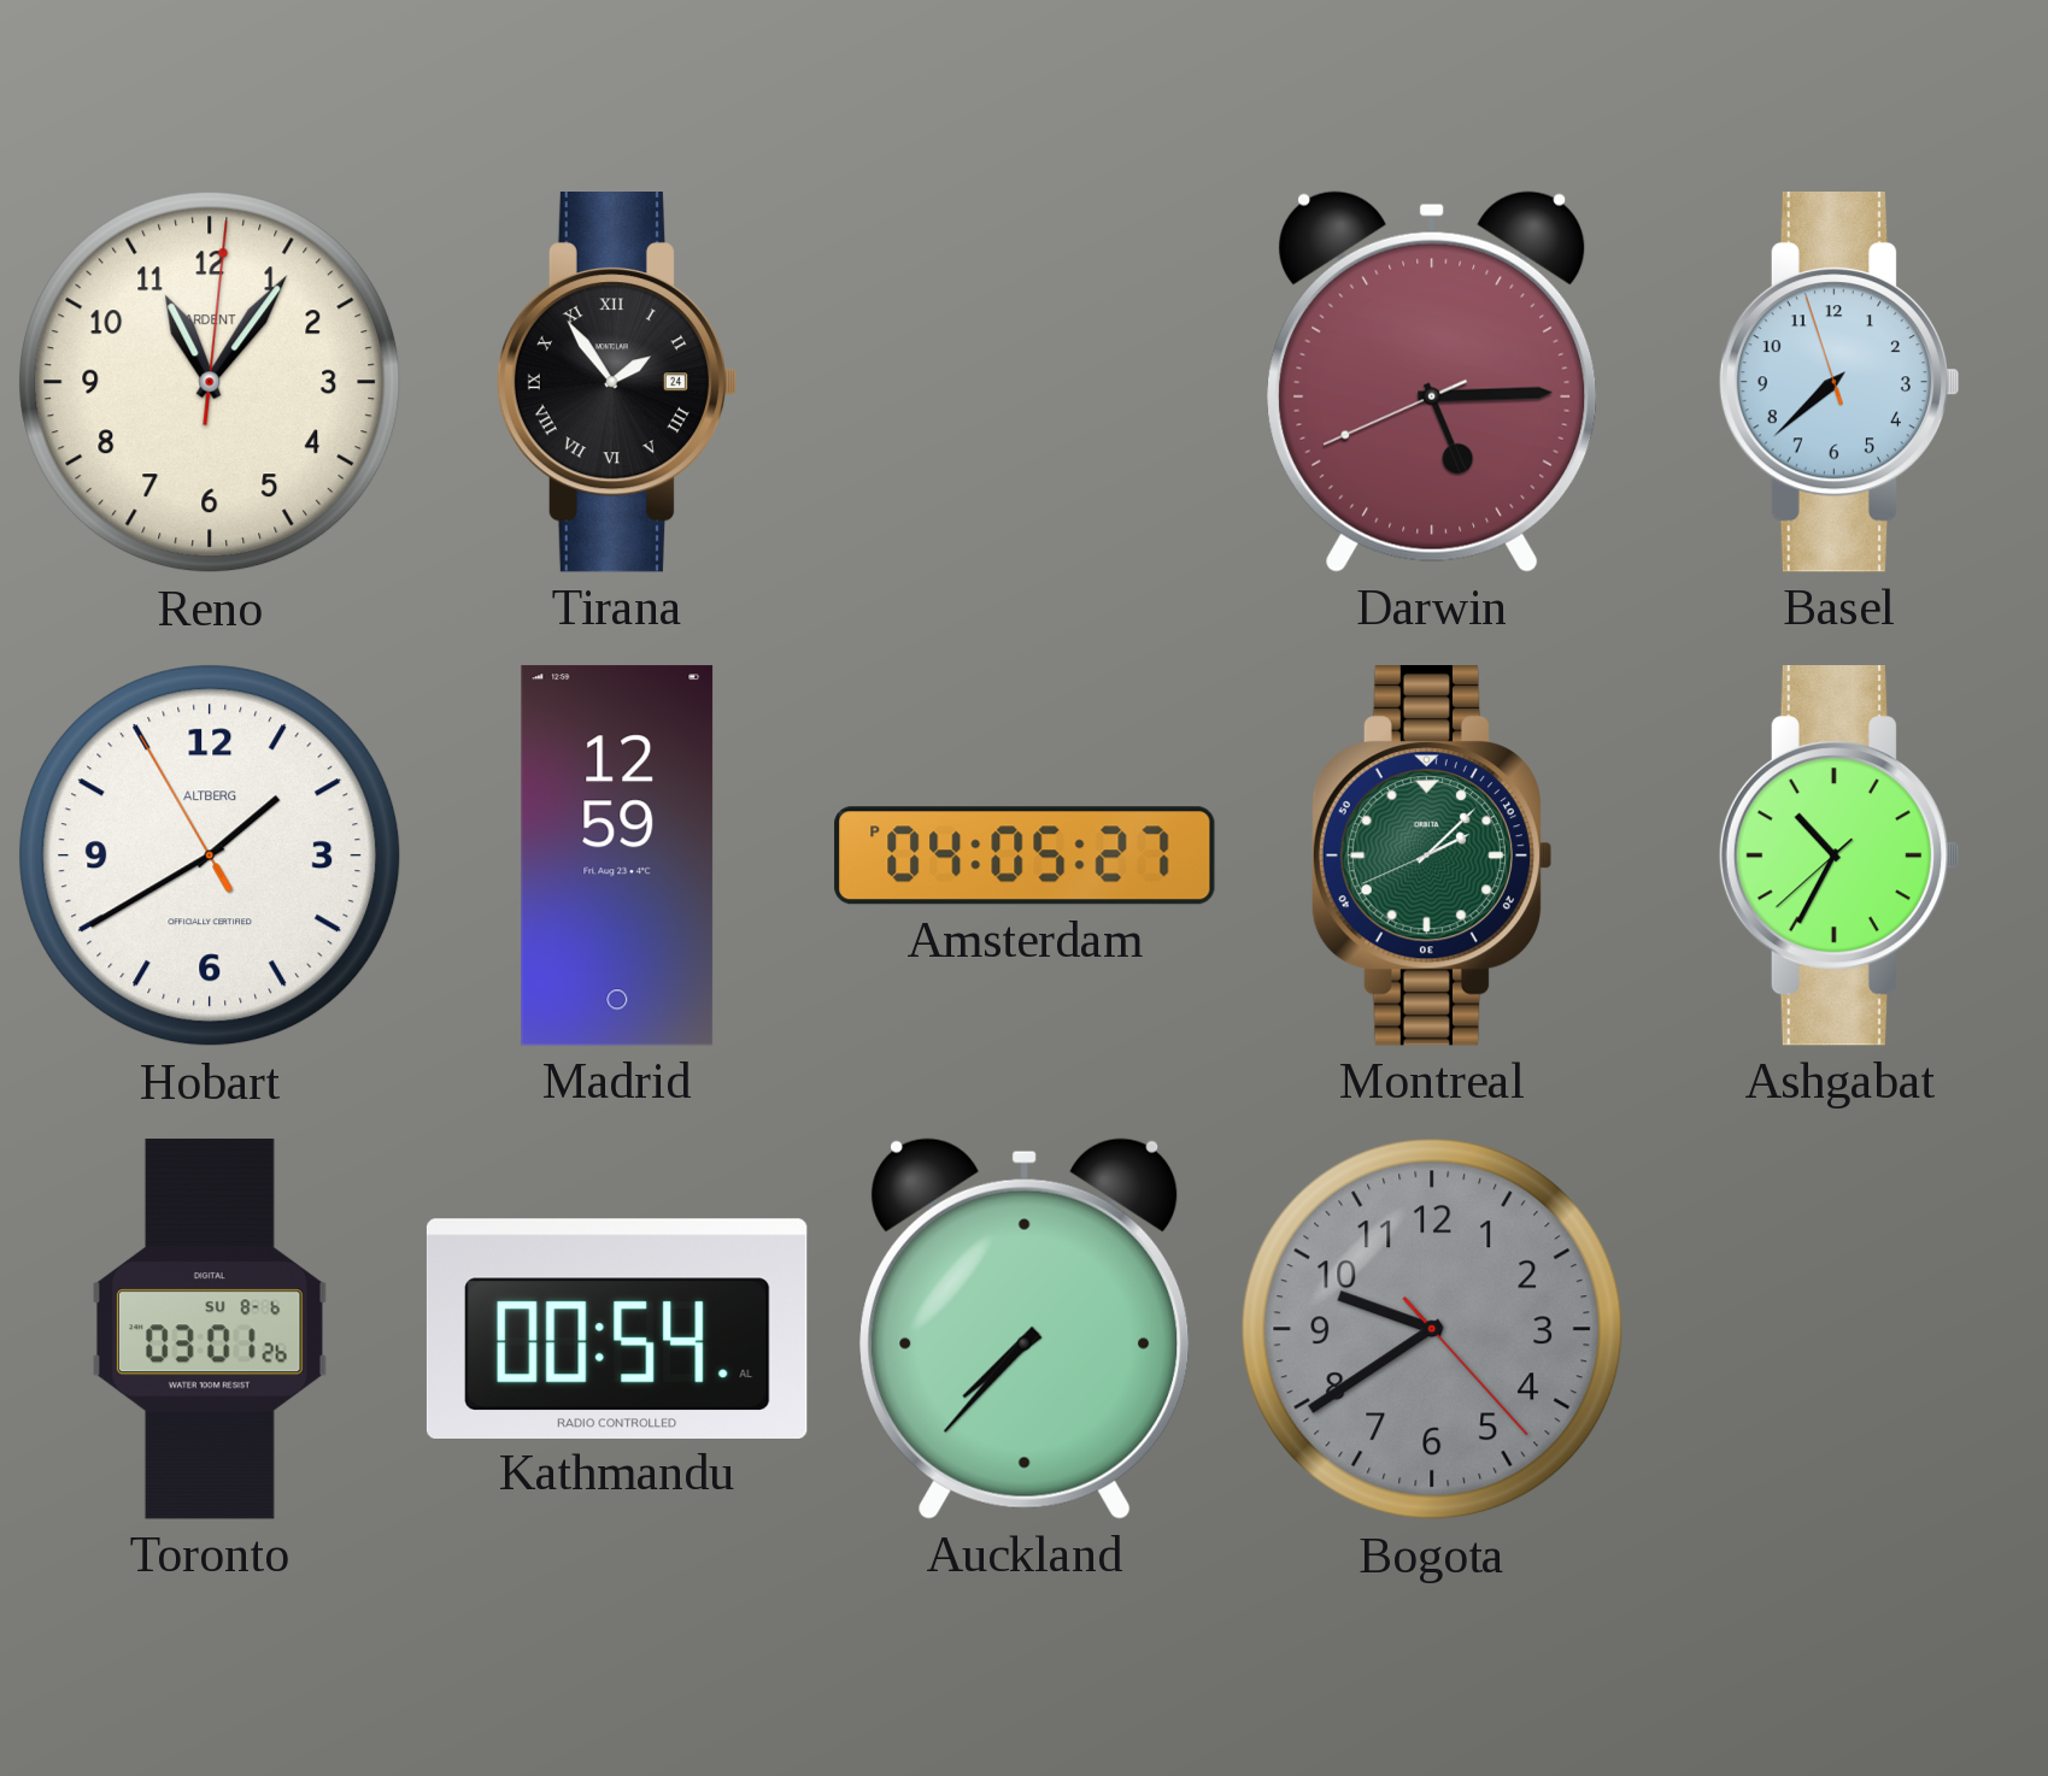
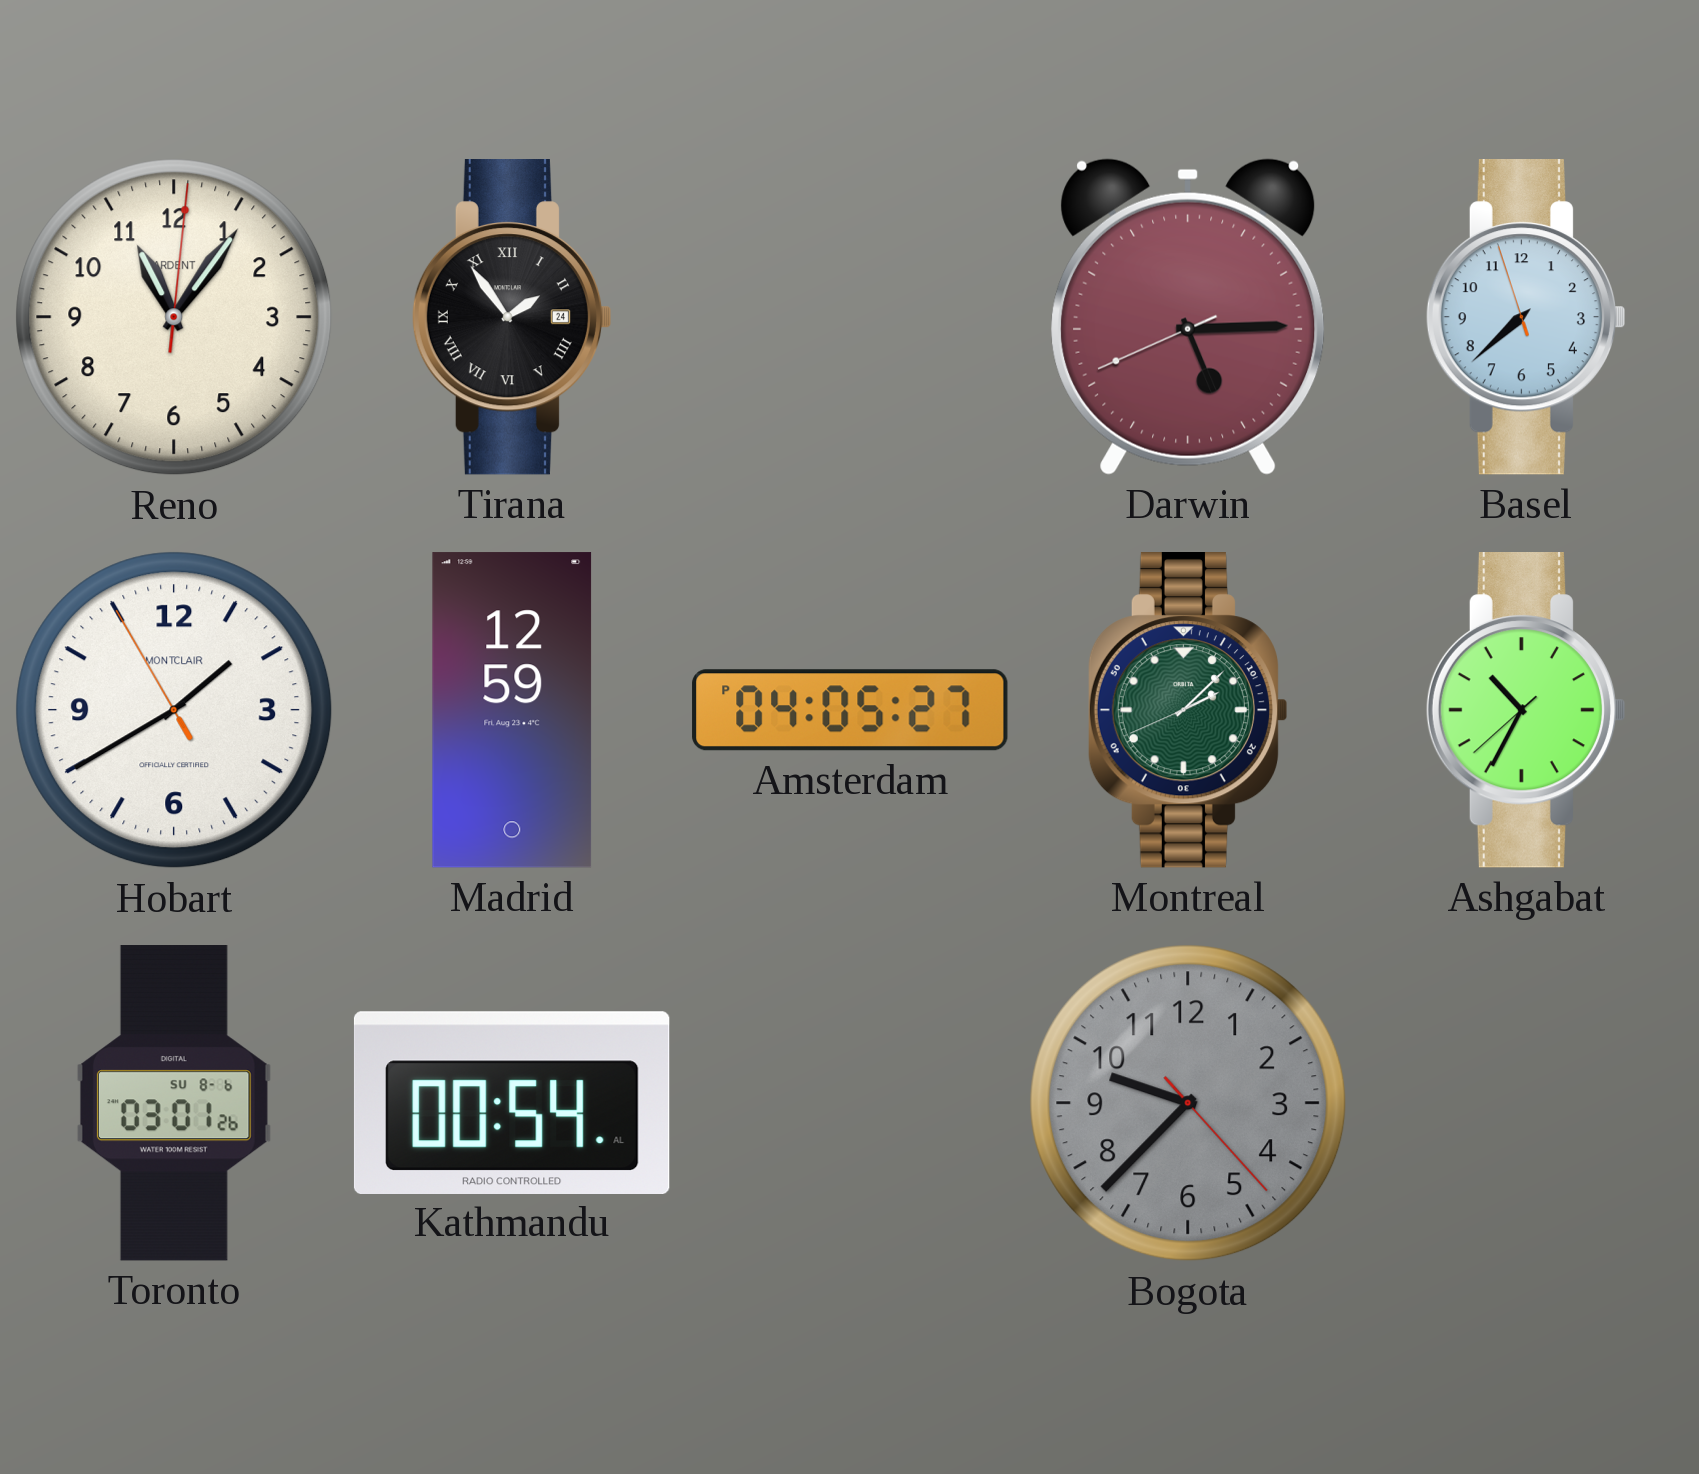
Hobart brand: ALTBERG -> MONTCLAIR (174, 710)
Auckland: 7:37 -> none (1025, 1329)
Bogota: 9:39 -> 9:37 (1188, 1103)
